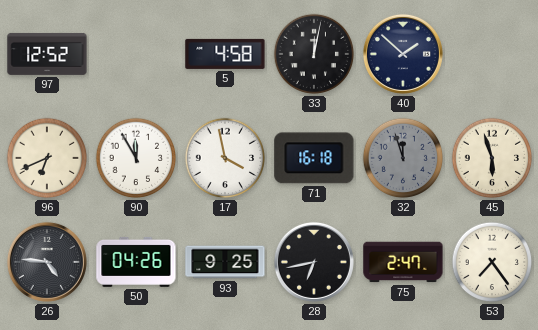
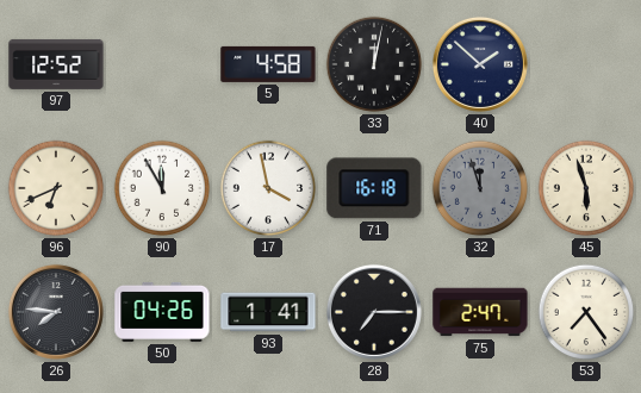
26: 4:46 -> 7:46 (56, 312)
93: 9:25 -> 1:41 (268, 312)
28: 6:43 -> 7:15 (374, 312)
